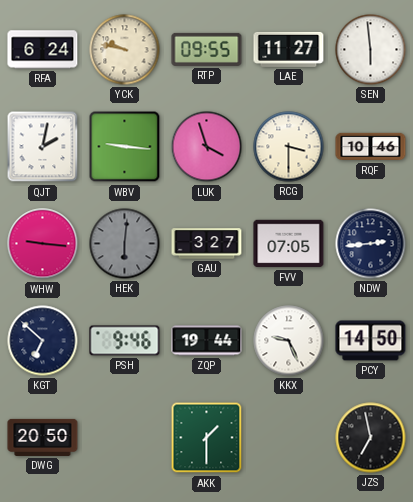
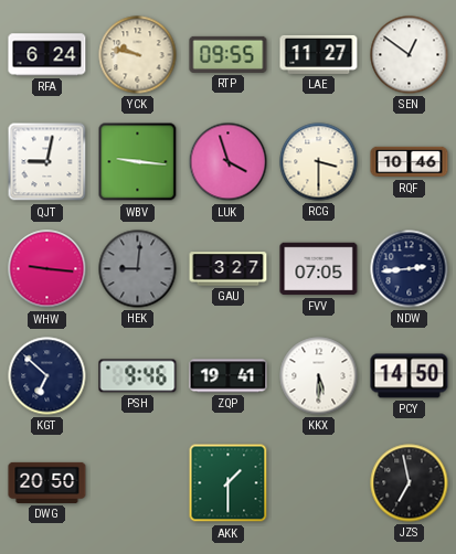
SEN: 5:59 -> 12:51 (410, 55)
QJT: 2:02 -> 9:02 (47, 162)
HEK: 6:01 -> 9:01 (138, 269)
ZQP: 19:44 -> 19:41 (229, 376)
KKX: 9:26 -> 5:30 (319, 376)
